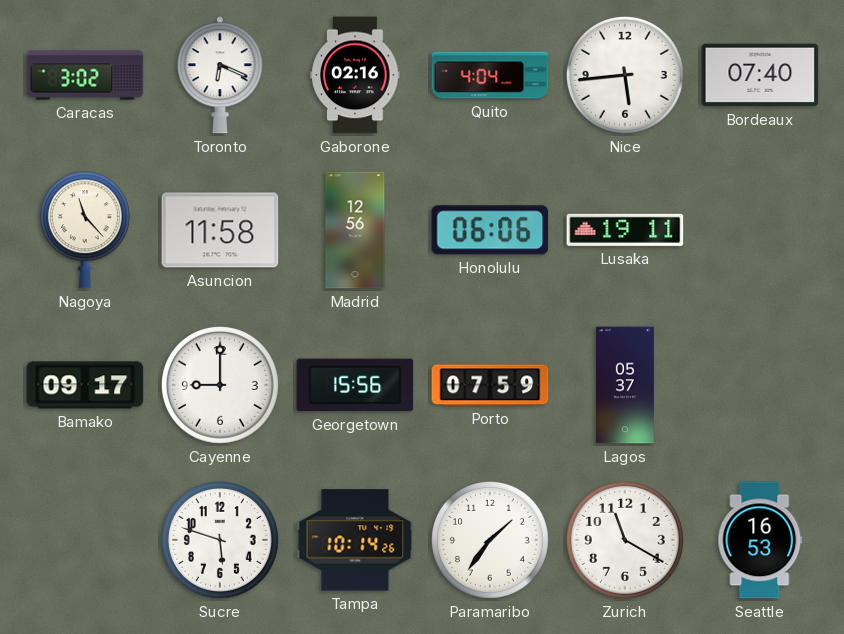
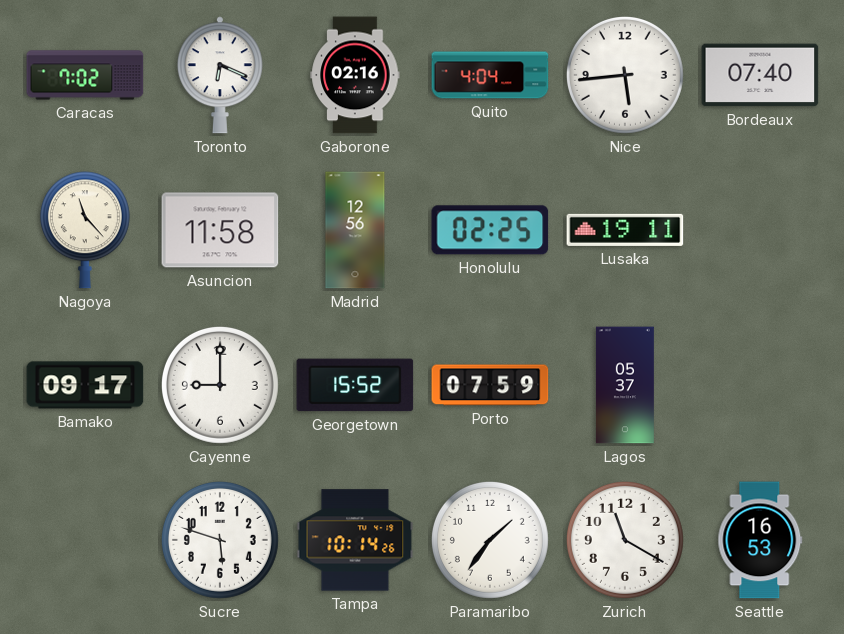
Caracas: 3:02 -> 7:02 (85, 75)
Honolulu: 06:06 -> 02:25 (490, 230)
Georgetown: 15:56 -> 15:52 (355, 385)
